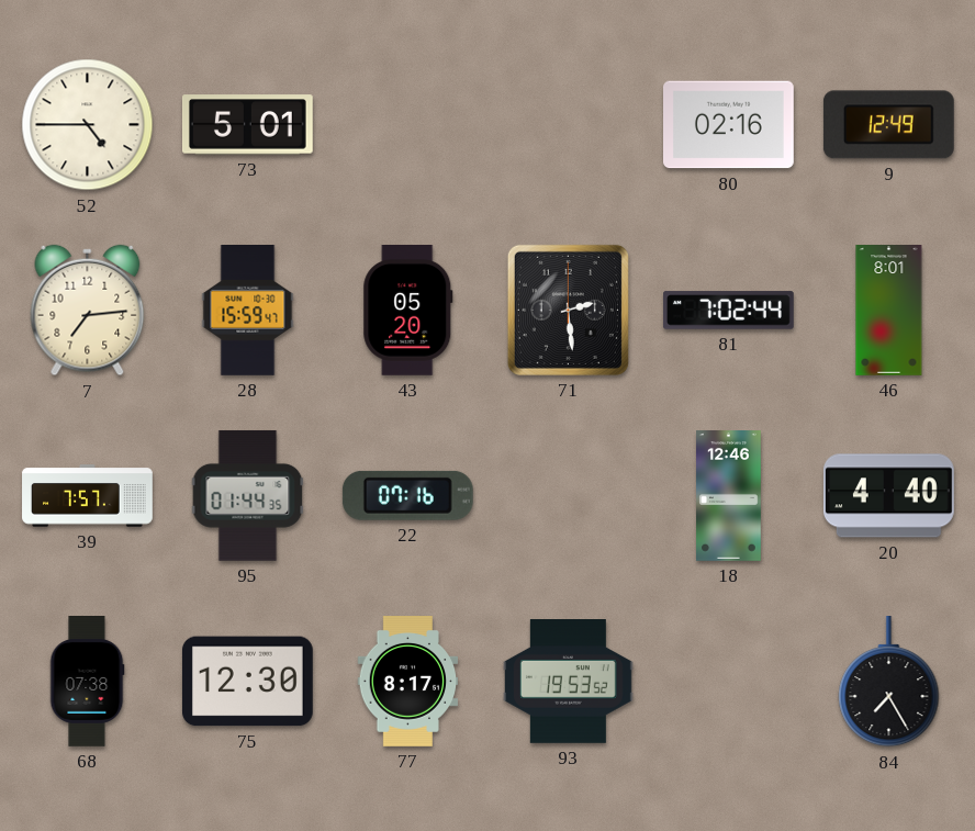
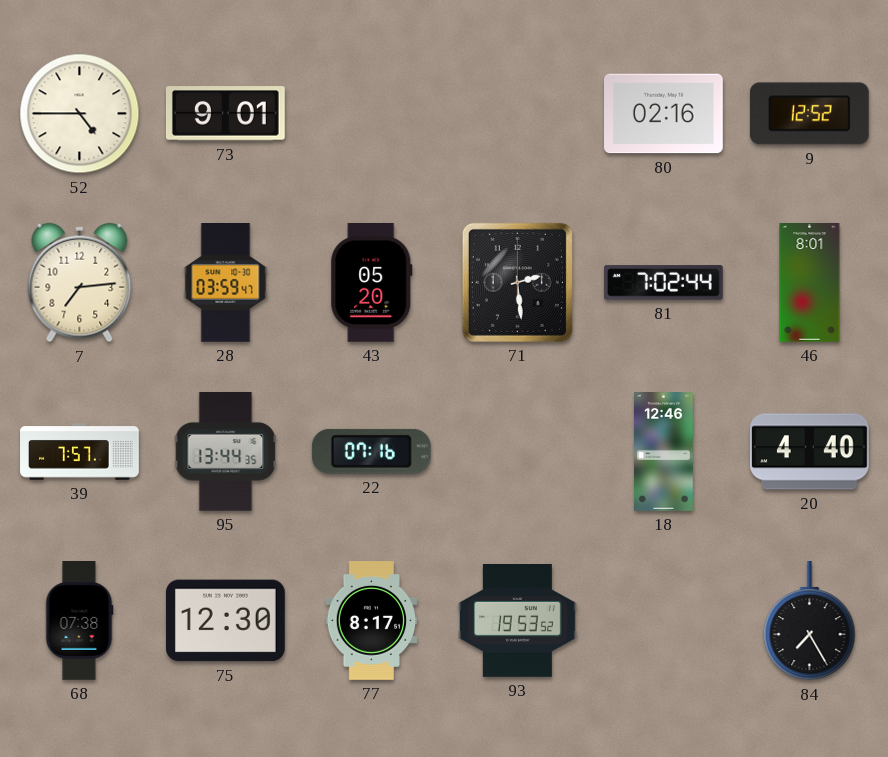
73: 5:01 -> 9:01 (226, 114)
9: 12:49 -> 12:52 (809, 114)
28: 15:59 -> 03:59 (226, 283)
95: 01:44 -> 13:44 (226, 451)
